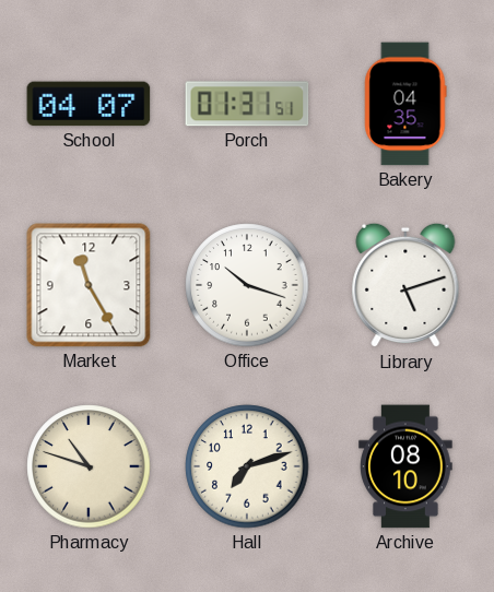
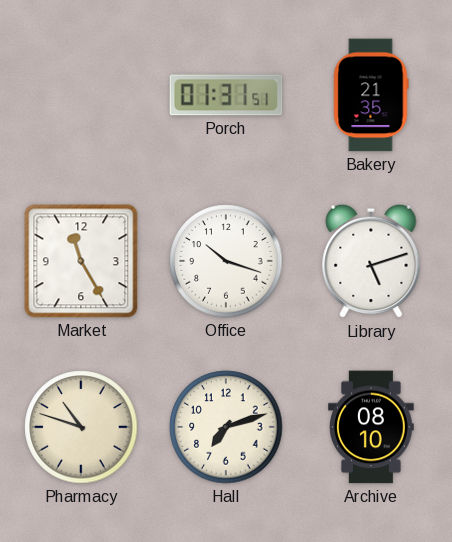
School: 04:07 -> none (89, 104)
Bakery: 04:35 -> 21:35 (371, 95)
